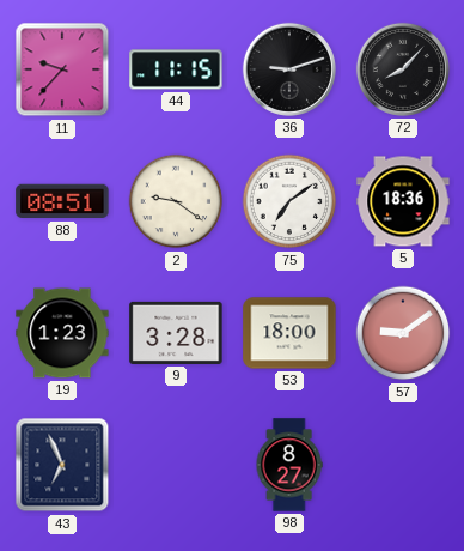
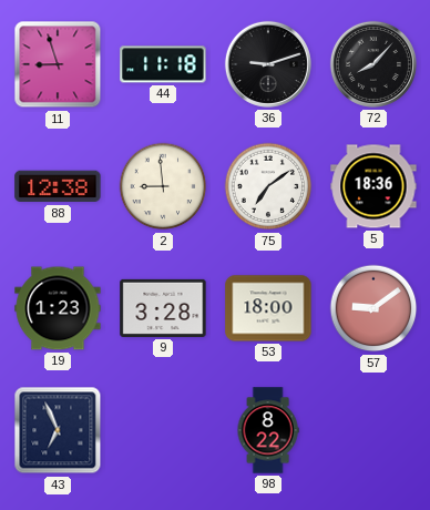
11: 9:37 -> 8:57 (58, 64)
44: 11:15 -> 11:18 (163, 64)
88: 08:51 -> 12:38 (58, 186)
2: 9:21 -> 8:59 (163, 186)
98: 8:27 -> 8:22 (268, 430)
